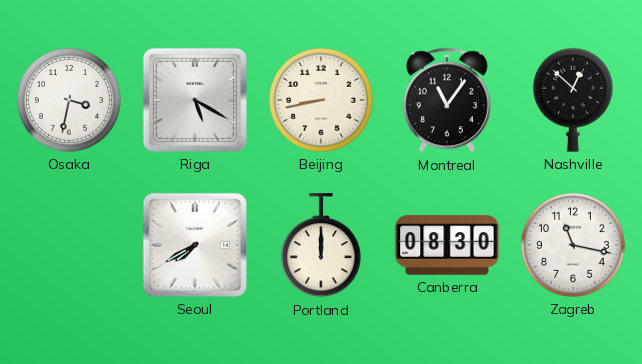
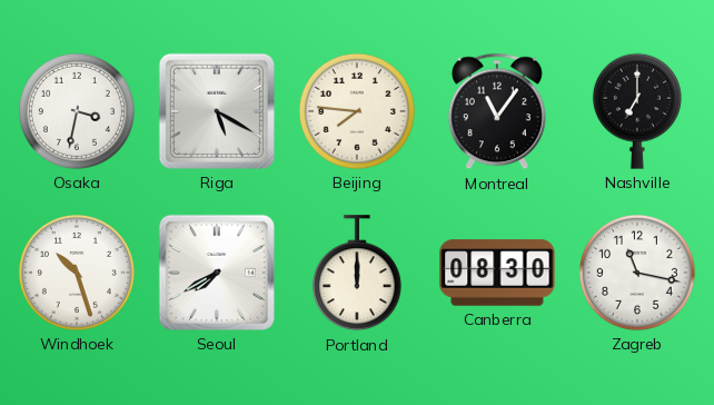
Beijing: 8:43 -> 7:46 (357, 111)
Nashville: 12:52 -> 7:00 (637, 111)
Windhoek: none -> 10:27 (77, 273)
